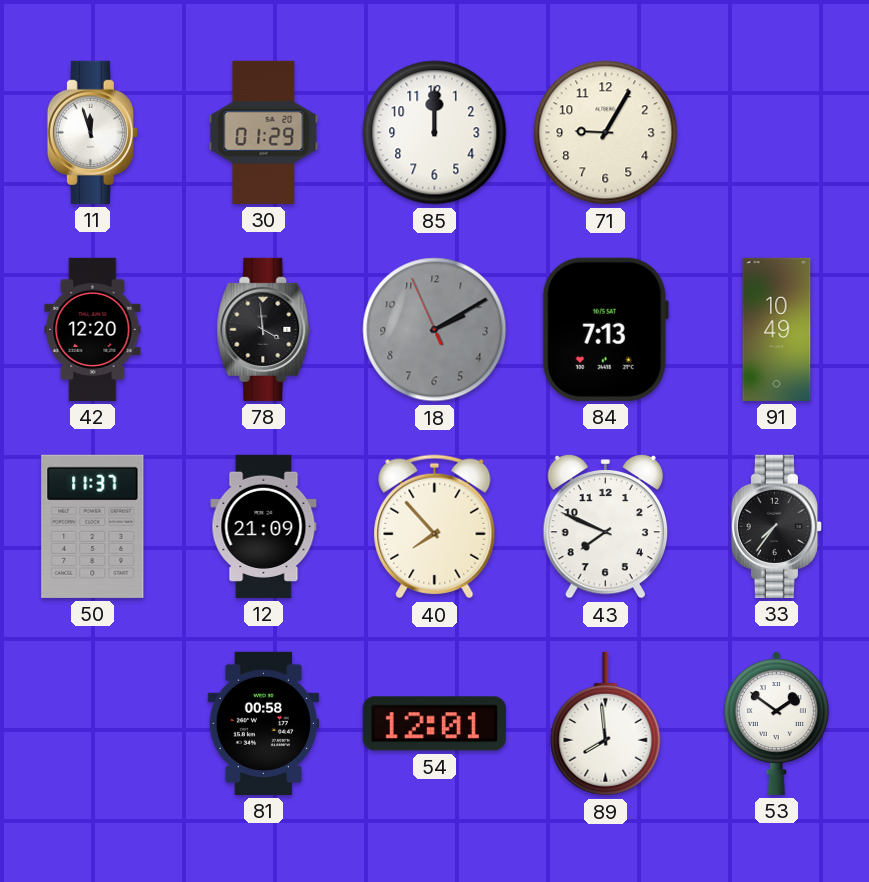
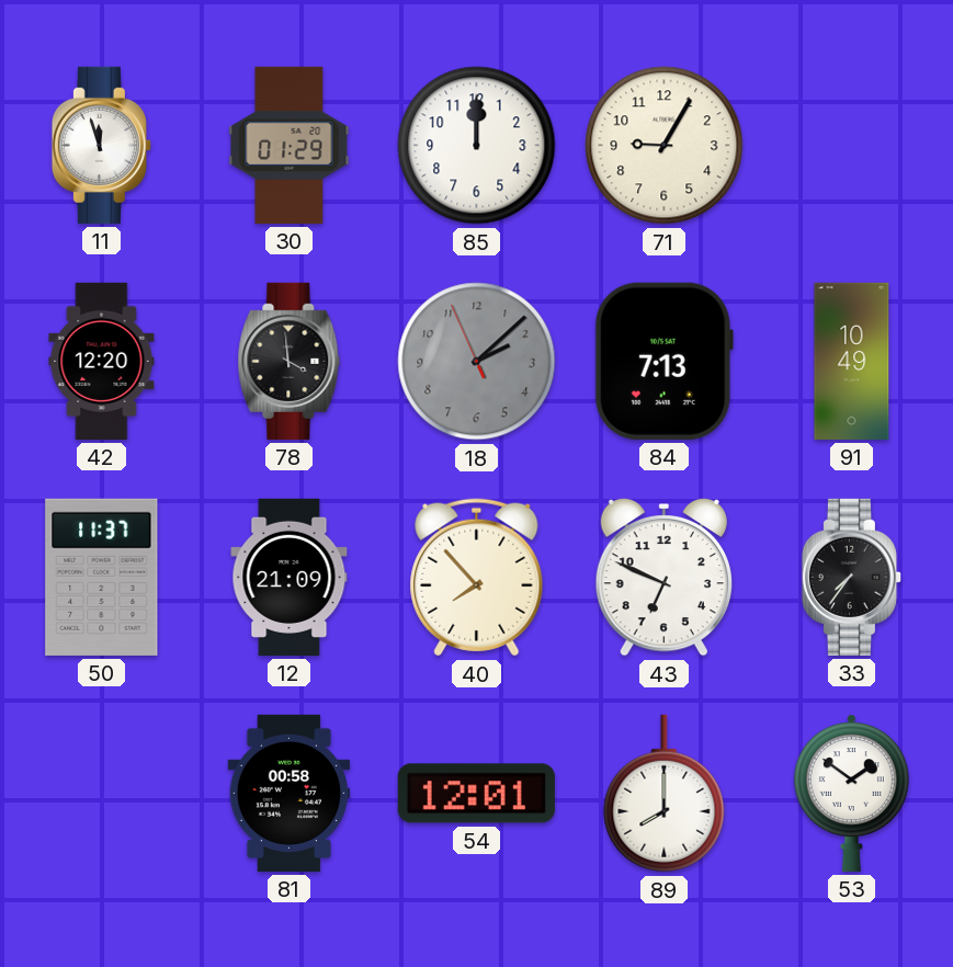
18: 2:09 -> 2:07 (477, 362)
43: 7:49 -> 6:49 (663, 577)
89: 7:59 -> 8:00 (665, 794)
